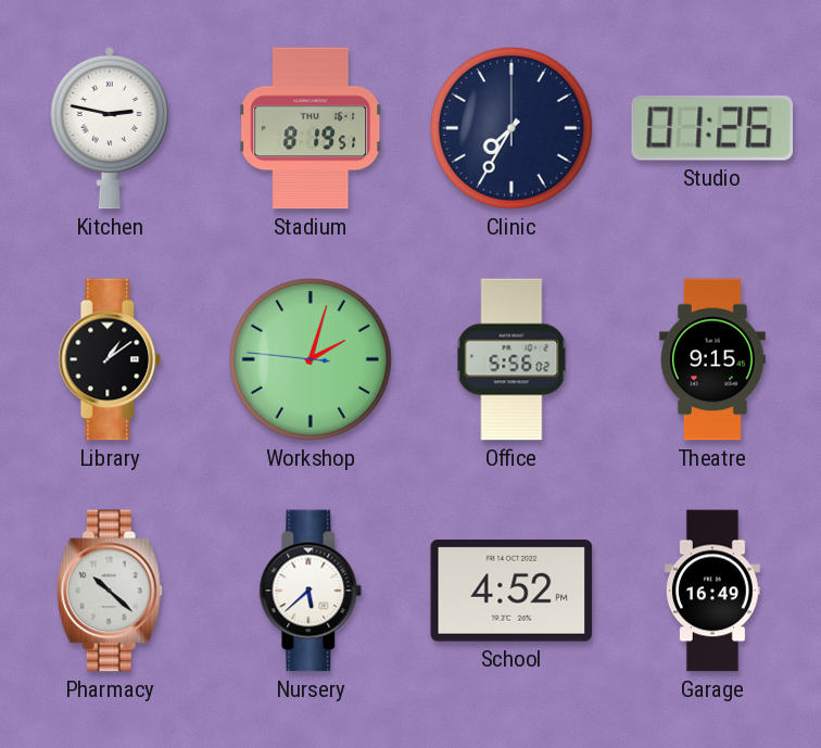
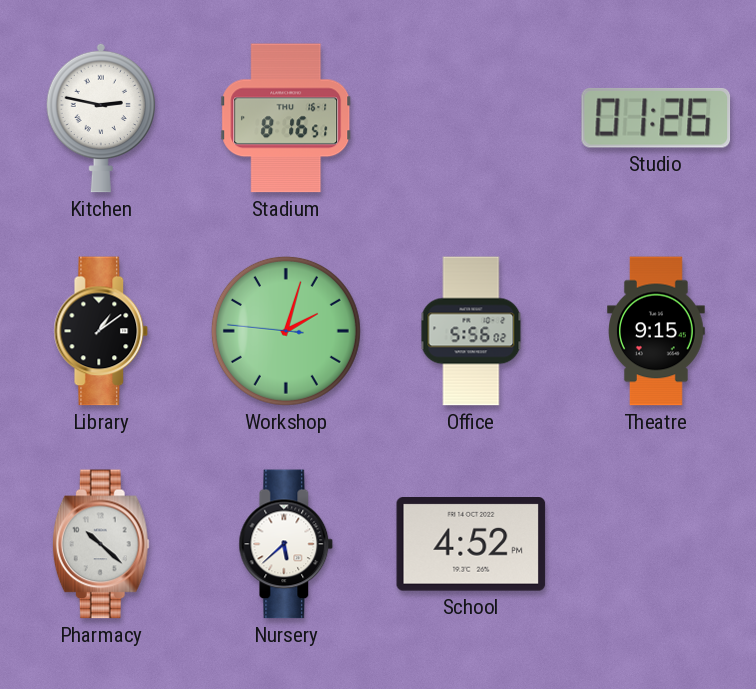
Stadium: 8:19 -> 8:16 (287, 118)
Clinic: 7:35 -> none (511, 128)
Garage: 16:49 -> none (713, 591)
